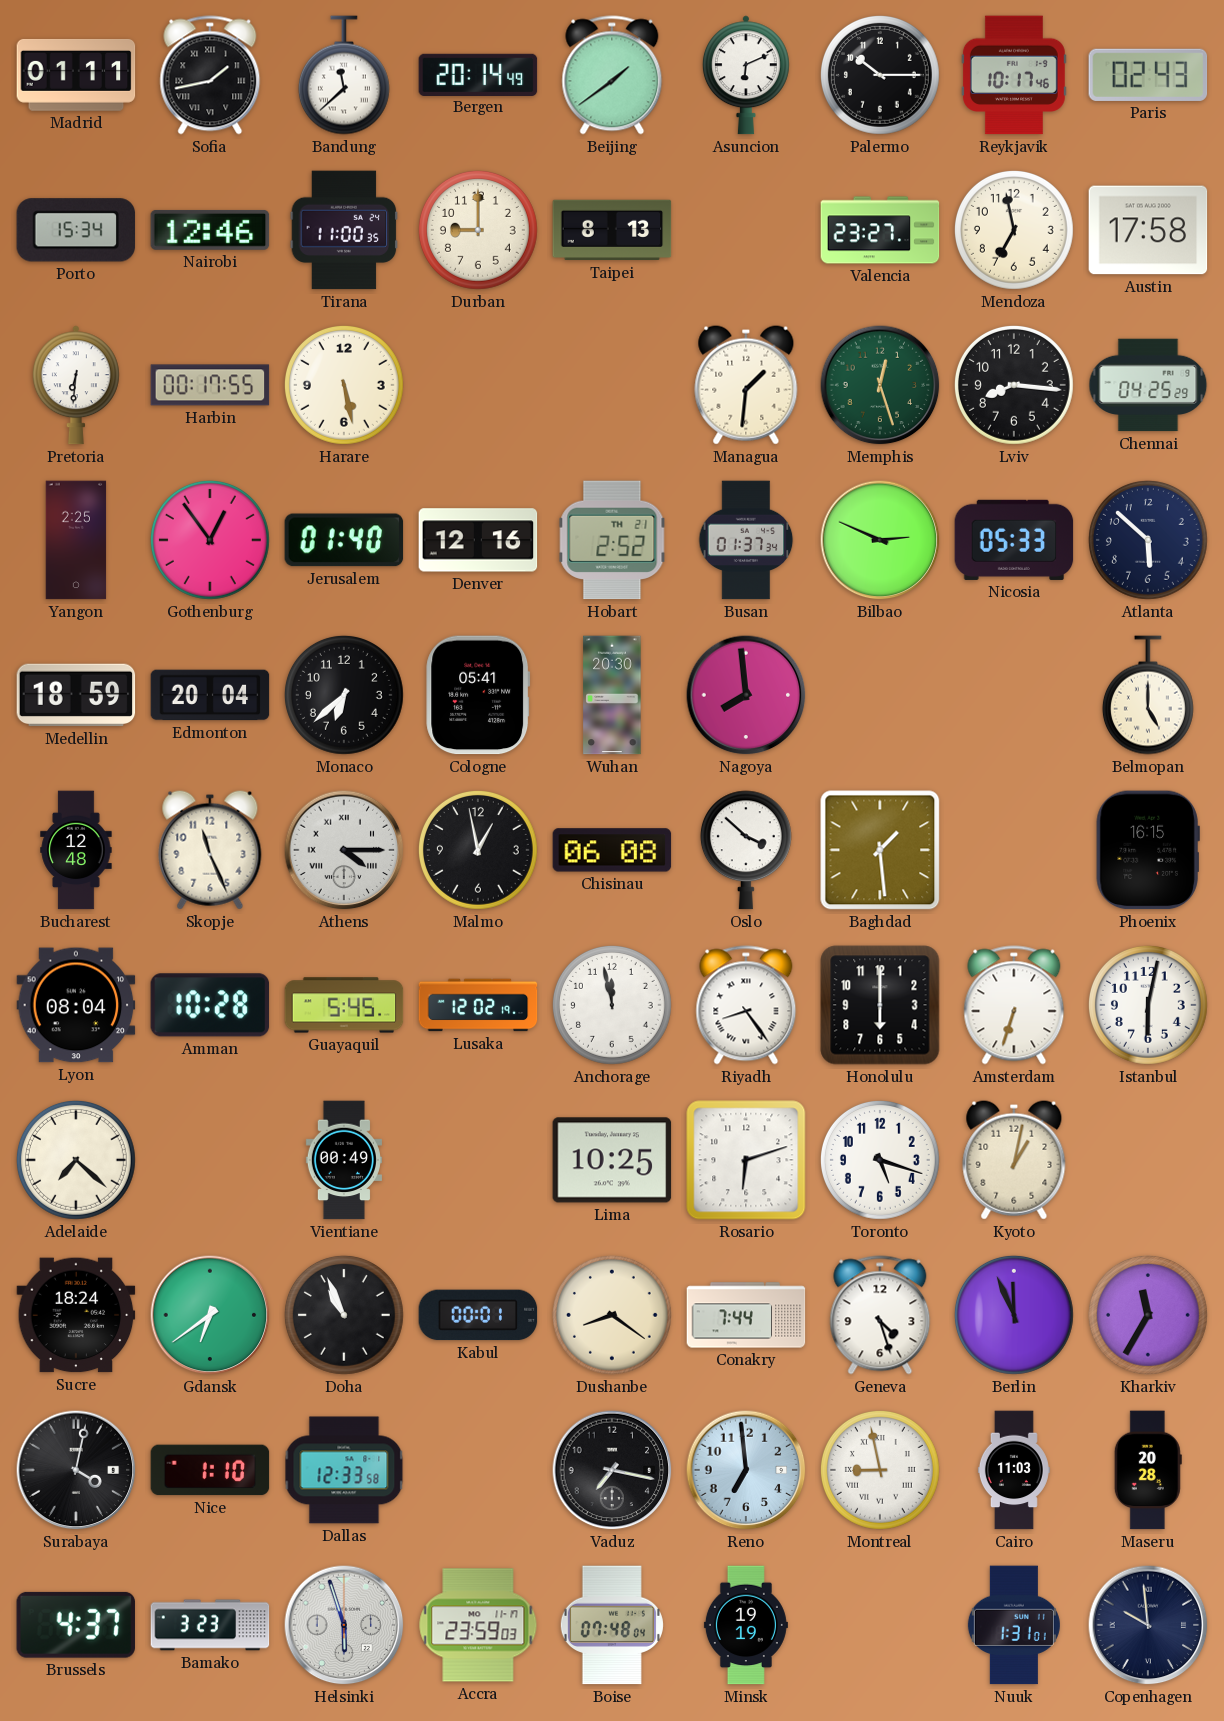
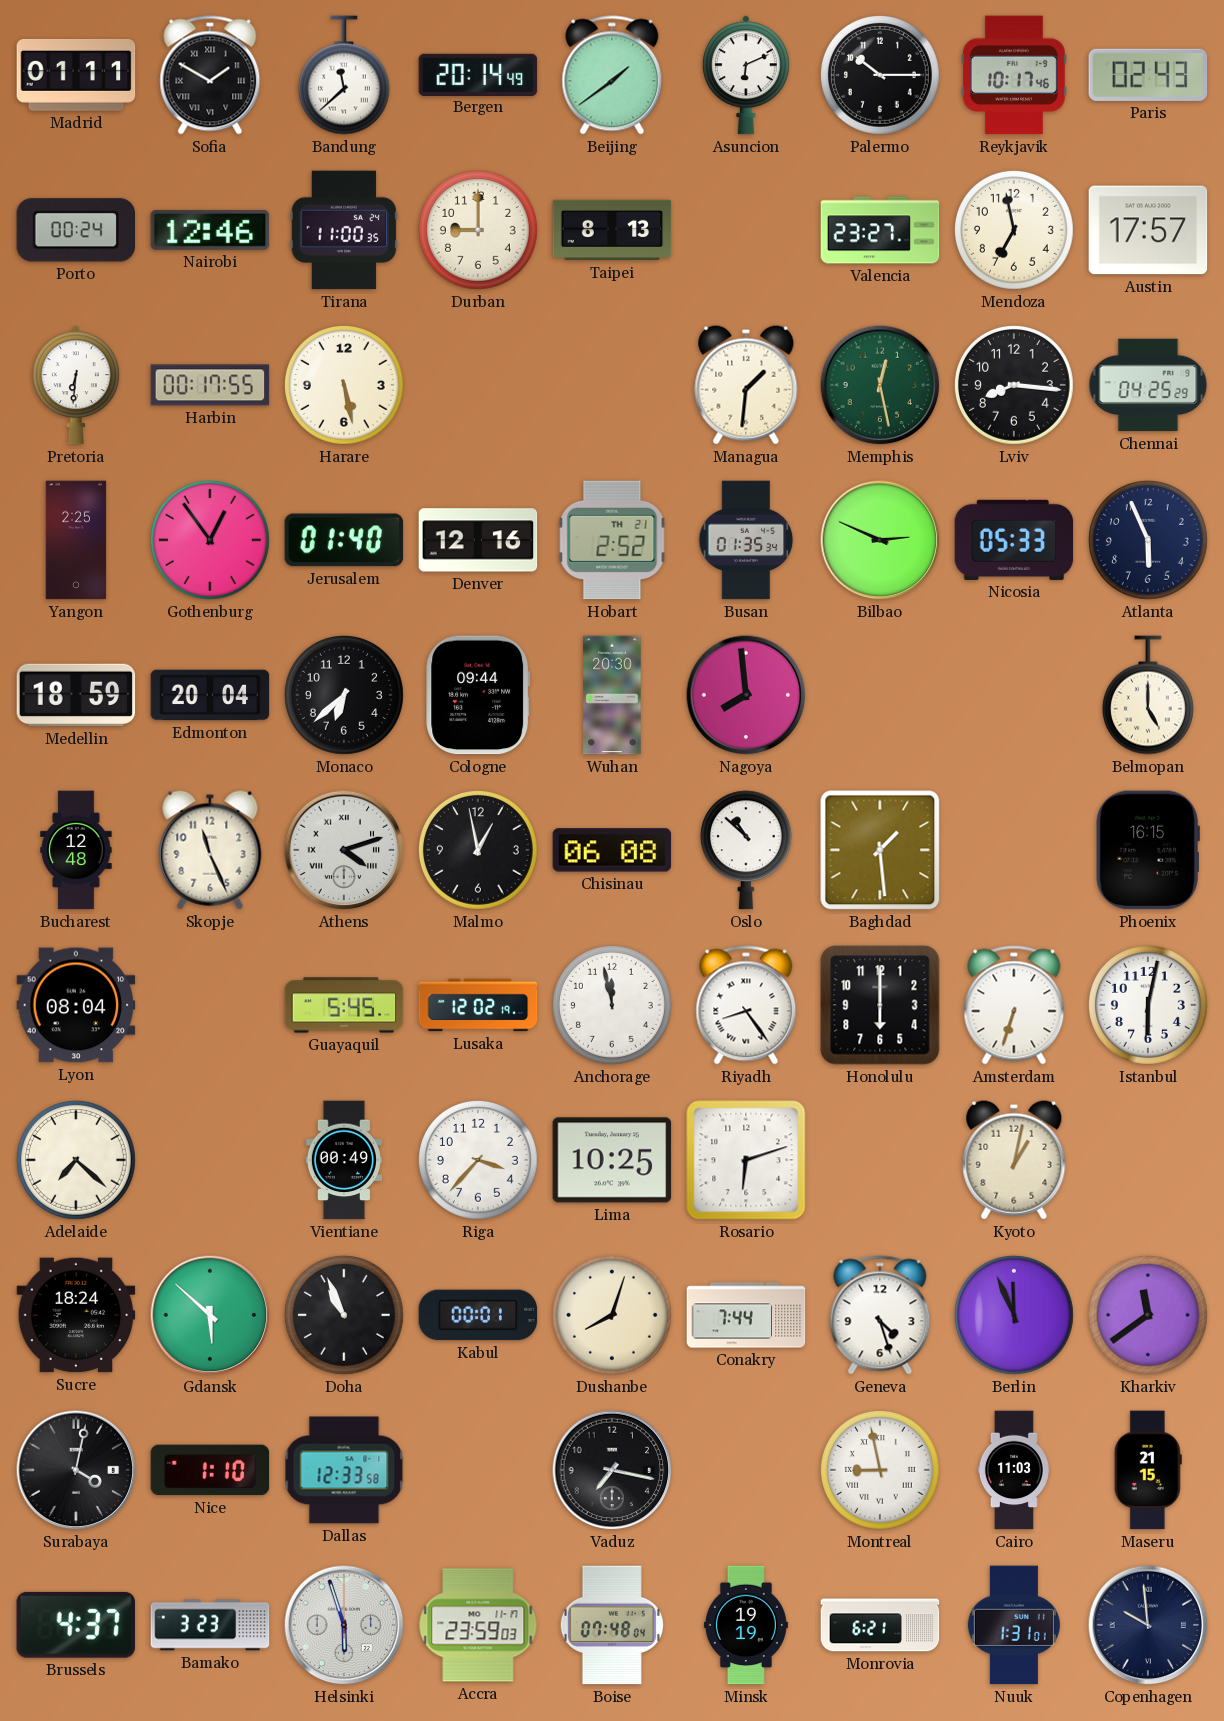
Sofia: 1:43 -> 1:50 (210, 75)
Porto: 15:34 -> 00:24 (76, 230)
Austin: 17:58 -> 17:57 (1148, 230)
Memphis: 12:27 -> 12:28 (880, 385)
Busan: 01:37 -> 01:35 (746, 540)
Atlanta: 5:52 -> 5:56 (1148, 540)
Cologne: 05:41 -> 09:44 (478, 695)
Athens: 4:15 -> 4:12 (344, 850)
Oslo: 3:52 -> 10:52 (746, 850)
Amman: 10:28 -> none (210, 1005)
Riga: none -> 3:37 (478, 1160)
Toronto: 5:18 -> none (880, 1160)
Gdansk: 6:39 -> 5:52 (210, 1315)
Dushanbe: 8:21 -> 8:03 (612, 1315)
Kharkiv: 11:35 -> 11:39 (1148, 1315)
Reno: 6:59 -> none (746, 1470)
Maseru: 20:28 -> 21:15 (1148, 1470)
Monrovia: none -> 6:21 (880, 1625)
